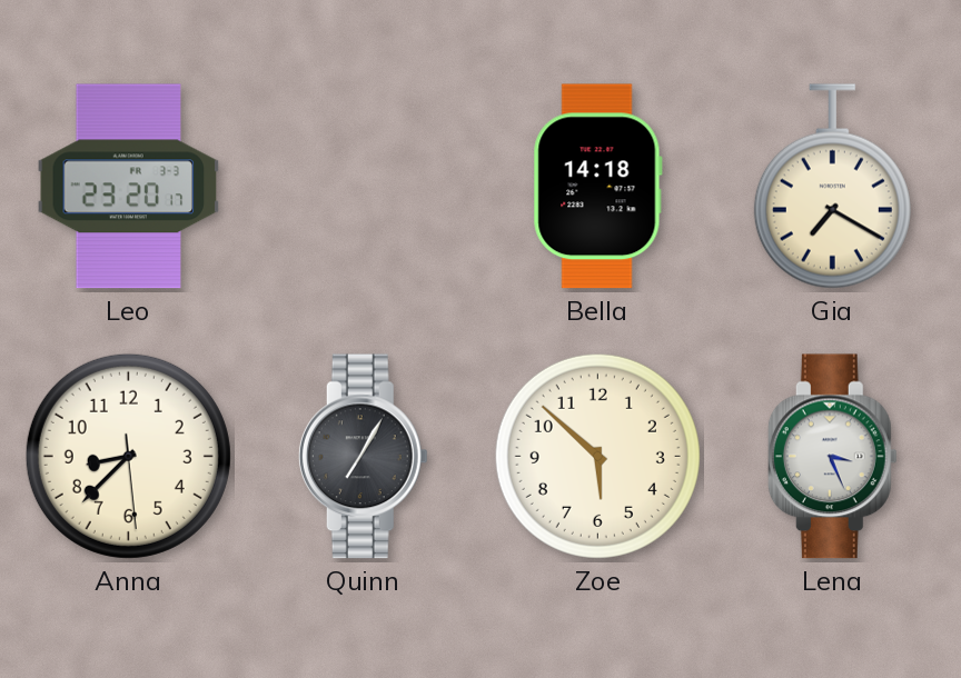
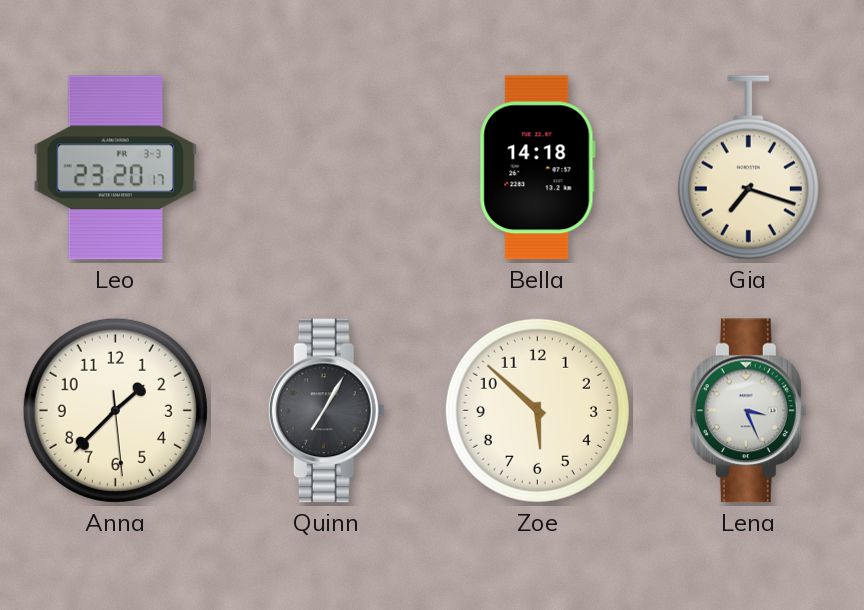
Gia: 7:20 -> 7:18 (748, 168)
Anna: 8:37 -> 1:37 (115, 410)
